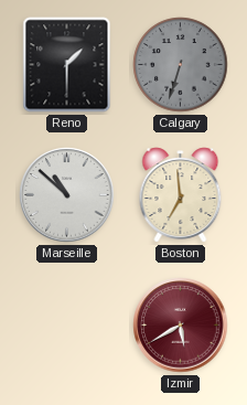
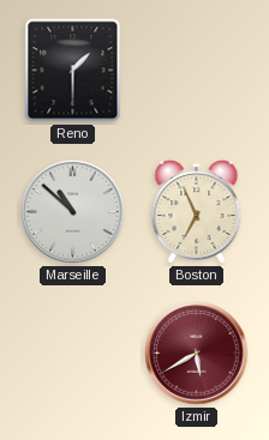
Calgary: 6:33 -> none (181, 65)
Boston: 6:59 -> 6:56 (197, 212)
